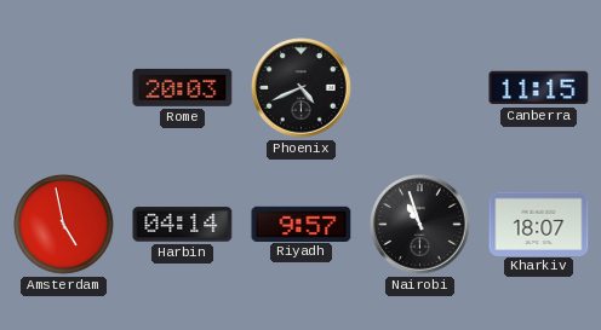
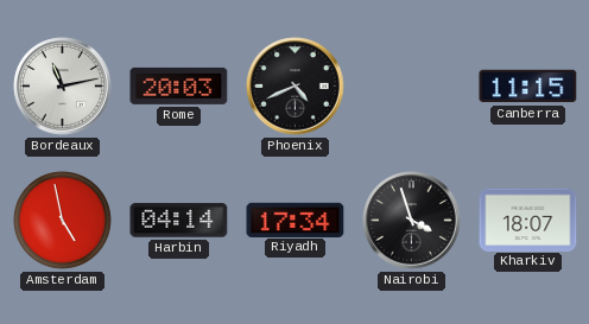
Bordeaux: none -> 11:13 (63, 87)
Riyadh: 9:57 -> 17:34 (296, 220)
Nairobi: 10:57 -> 3:57 (412, 221)
